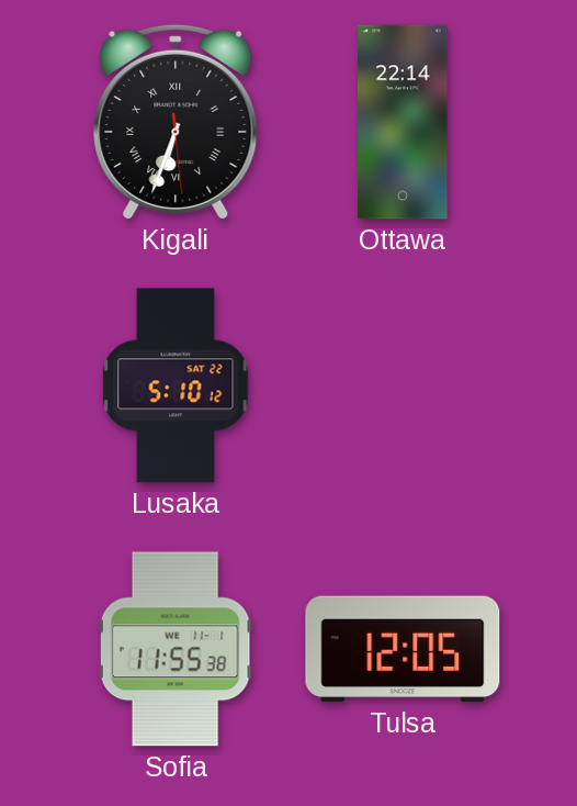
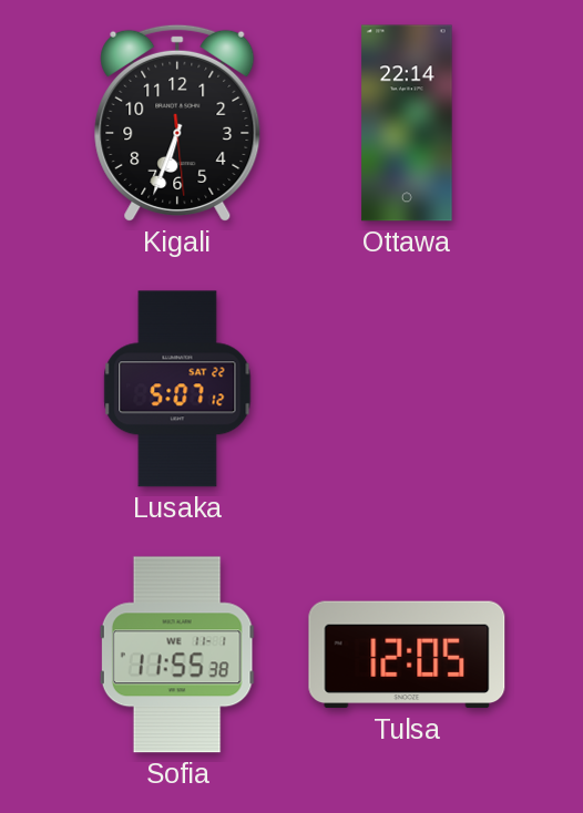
Kigali numerals: Roman -> Arabic (177, 123)
Lusaka: 5:10 -> 5:07 (177, 389)
